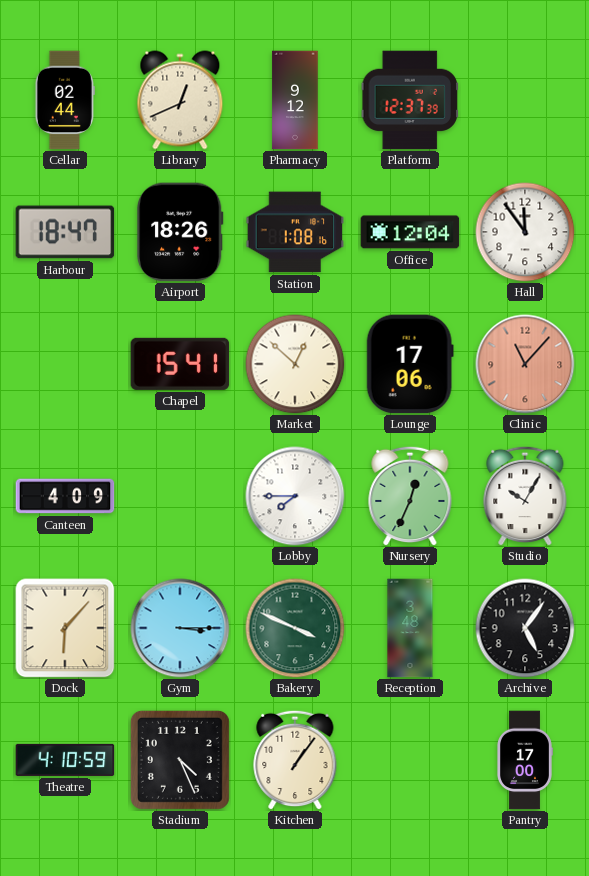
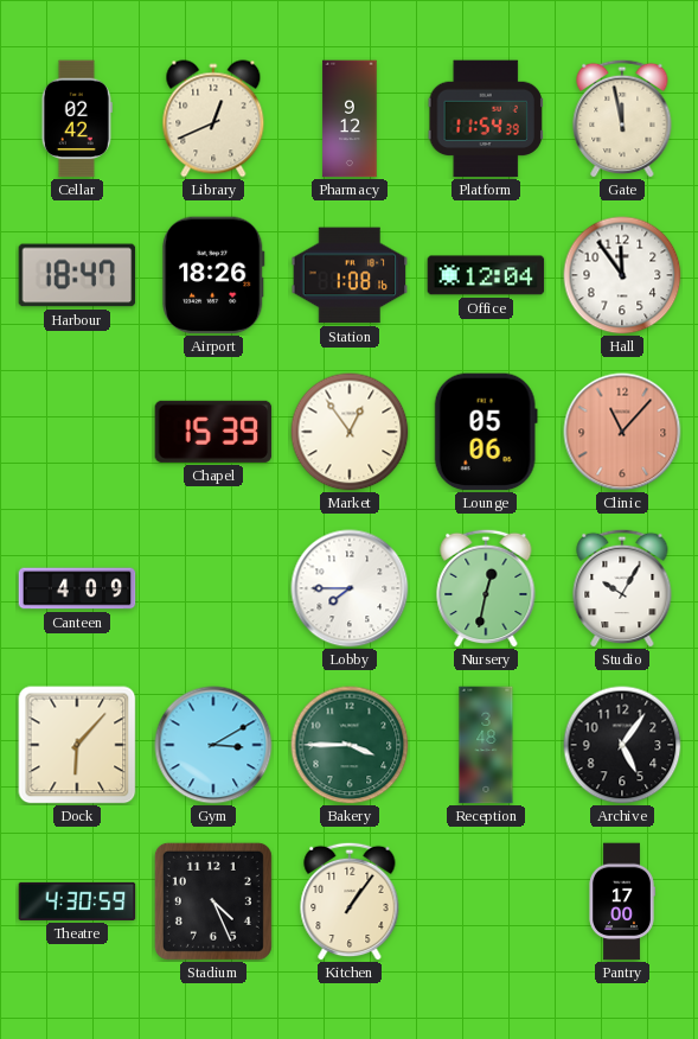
Cellar: 02:44 -> 02:42 (77, 119)
Platform: 12:37 -> 11:54 (486, 119)
Gate: none -> 11:58 (622, 119)
Chapel: 15:41 -> 15:39 (213, 432)
Market: 12:52 -> 12:54 (350, 432)
Lounge: 17:06 -> 05:06 (486, 432)
Nursery: 12:34 -> 12:32 (486, 588)
Gym: 3:15 -> 3:10 (213, 745)
Bakery: 3:49 -> 3:45 (350, 745)
Theatre: 4:10 -> 4:30 (77, 901)
